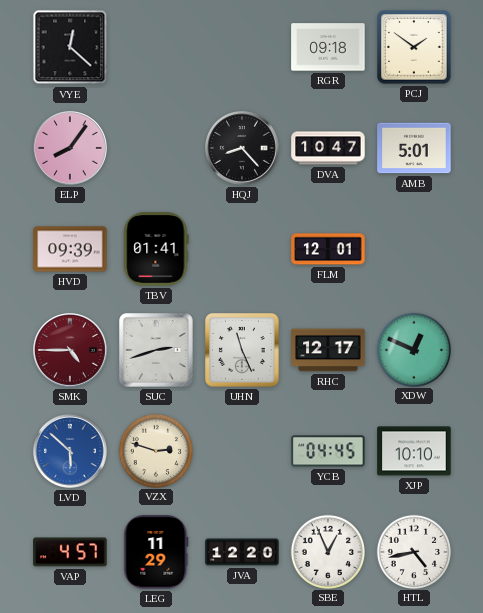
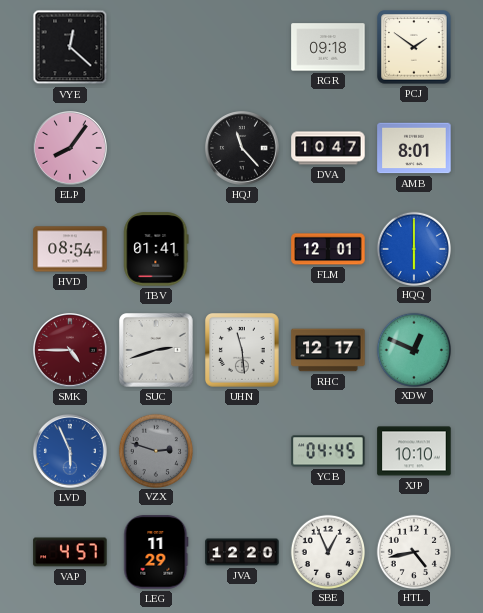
HQJ: 8:23 -> 11:23 (243, 149)
AMB: 5:01 -> 8:01 (414, 148)
HVD: 09:39 -> 08:54 (70, 249)
HQQ: none -> 6:00 (413, 248)
UHN: 11:26 -> 11:29 (242, 350)
LVD: 5:52 -> 5:56 (71, 452)
VZX dial: cream -> grey (155, 450)
